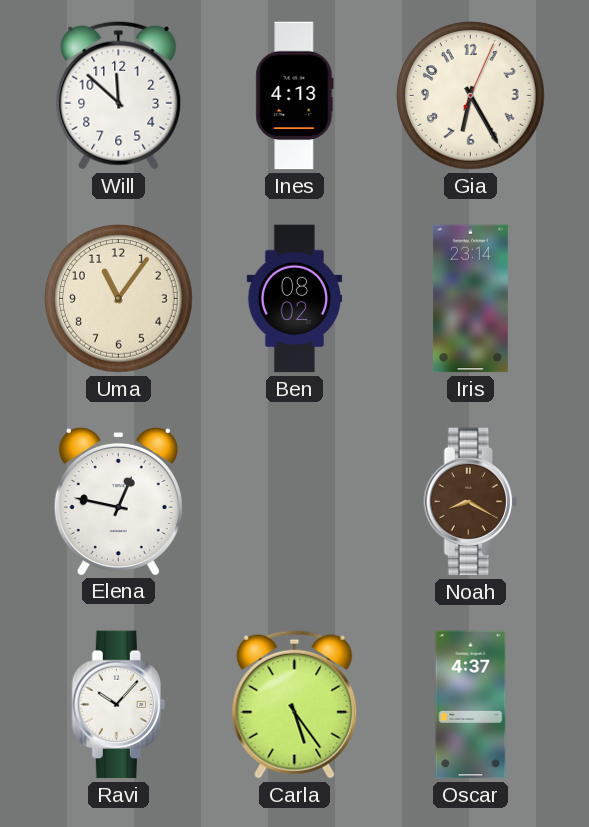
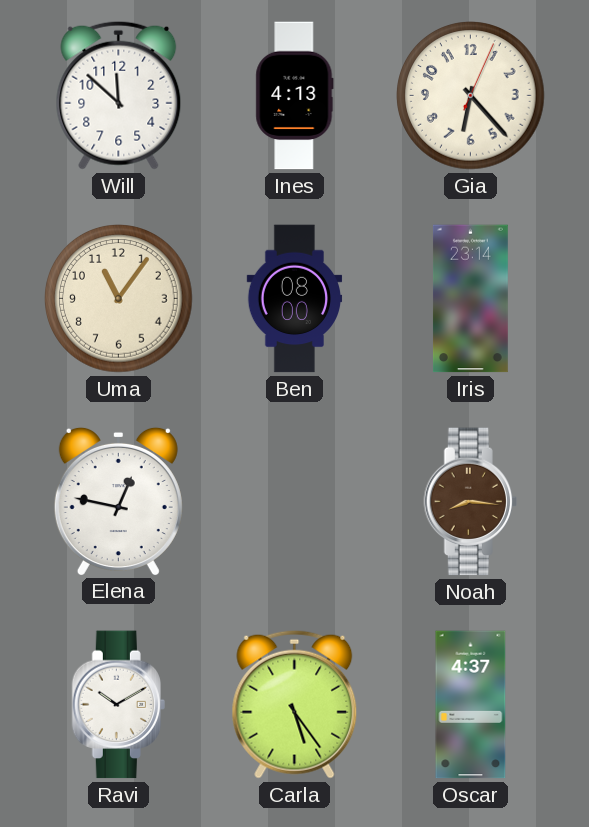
Gia: 6:25 -> 6:23 (471, 96)
Ben: 08:02 -> 08:00 (295, 299)
Noah: 8:20 -> 8:16 (470, 502)
Ravi: 10:07 -> 10:10 (118, 705)
